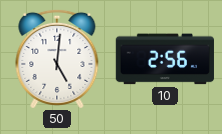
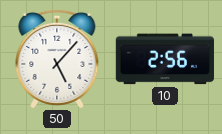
50: 5:01 -> 5:07 (57, 59)
